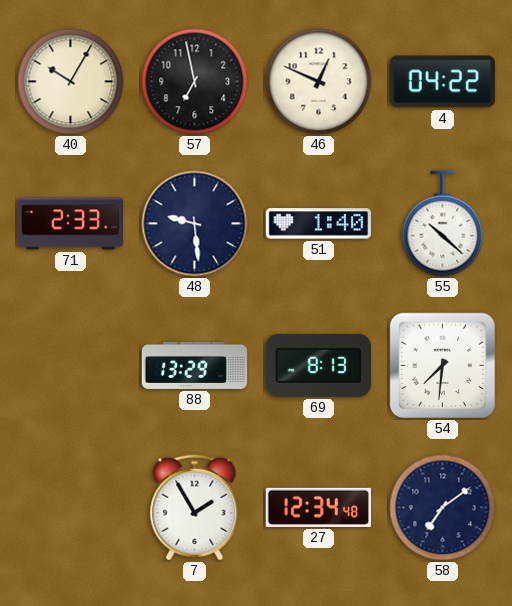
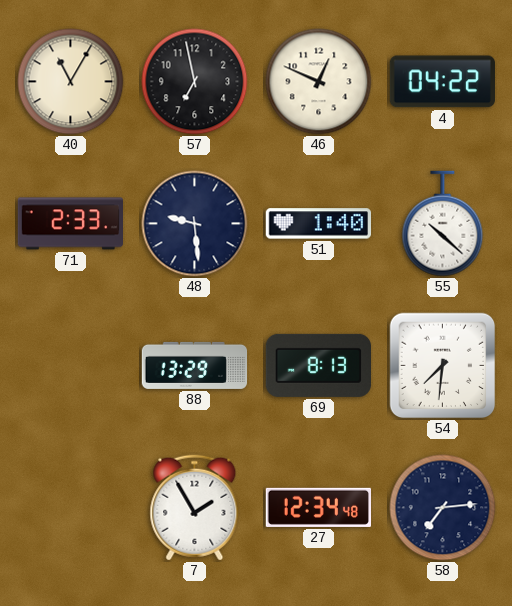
40: 10:05 -> 11:05 (71, 82)
58: 7:09 -> 7:14 (443, 508)
